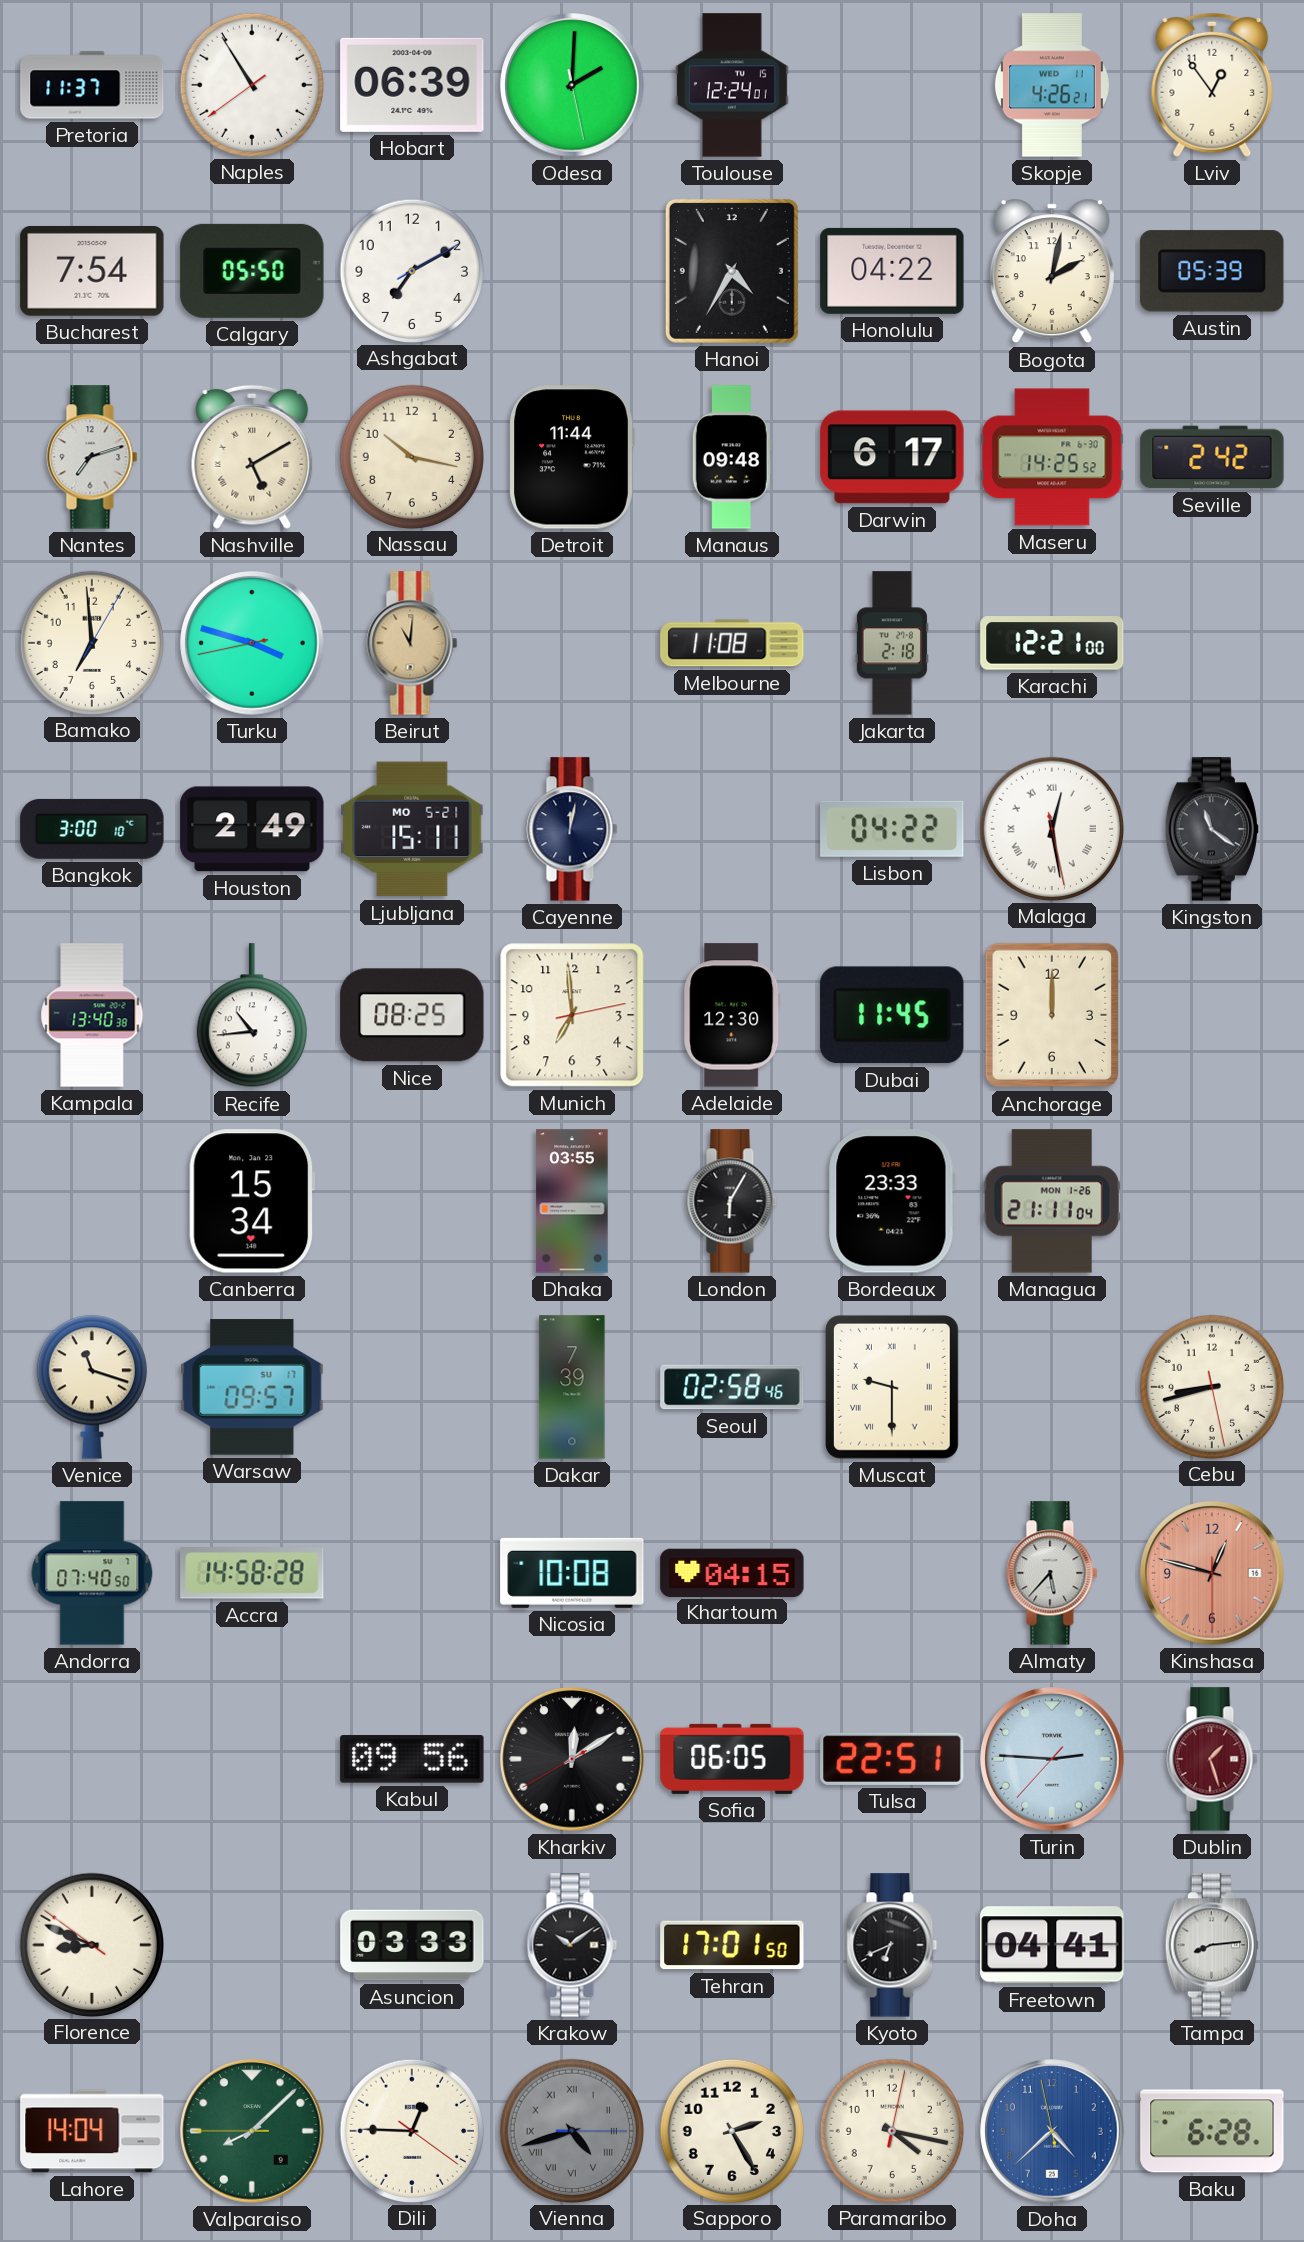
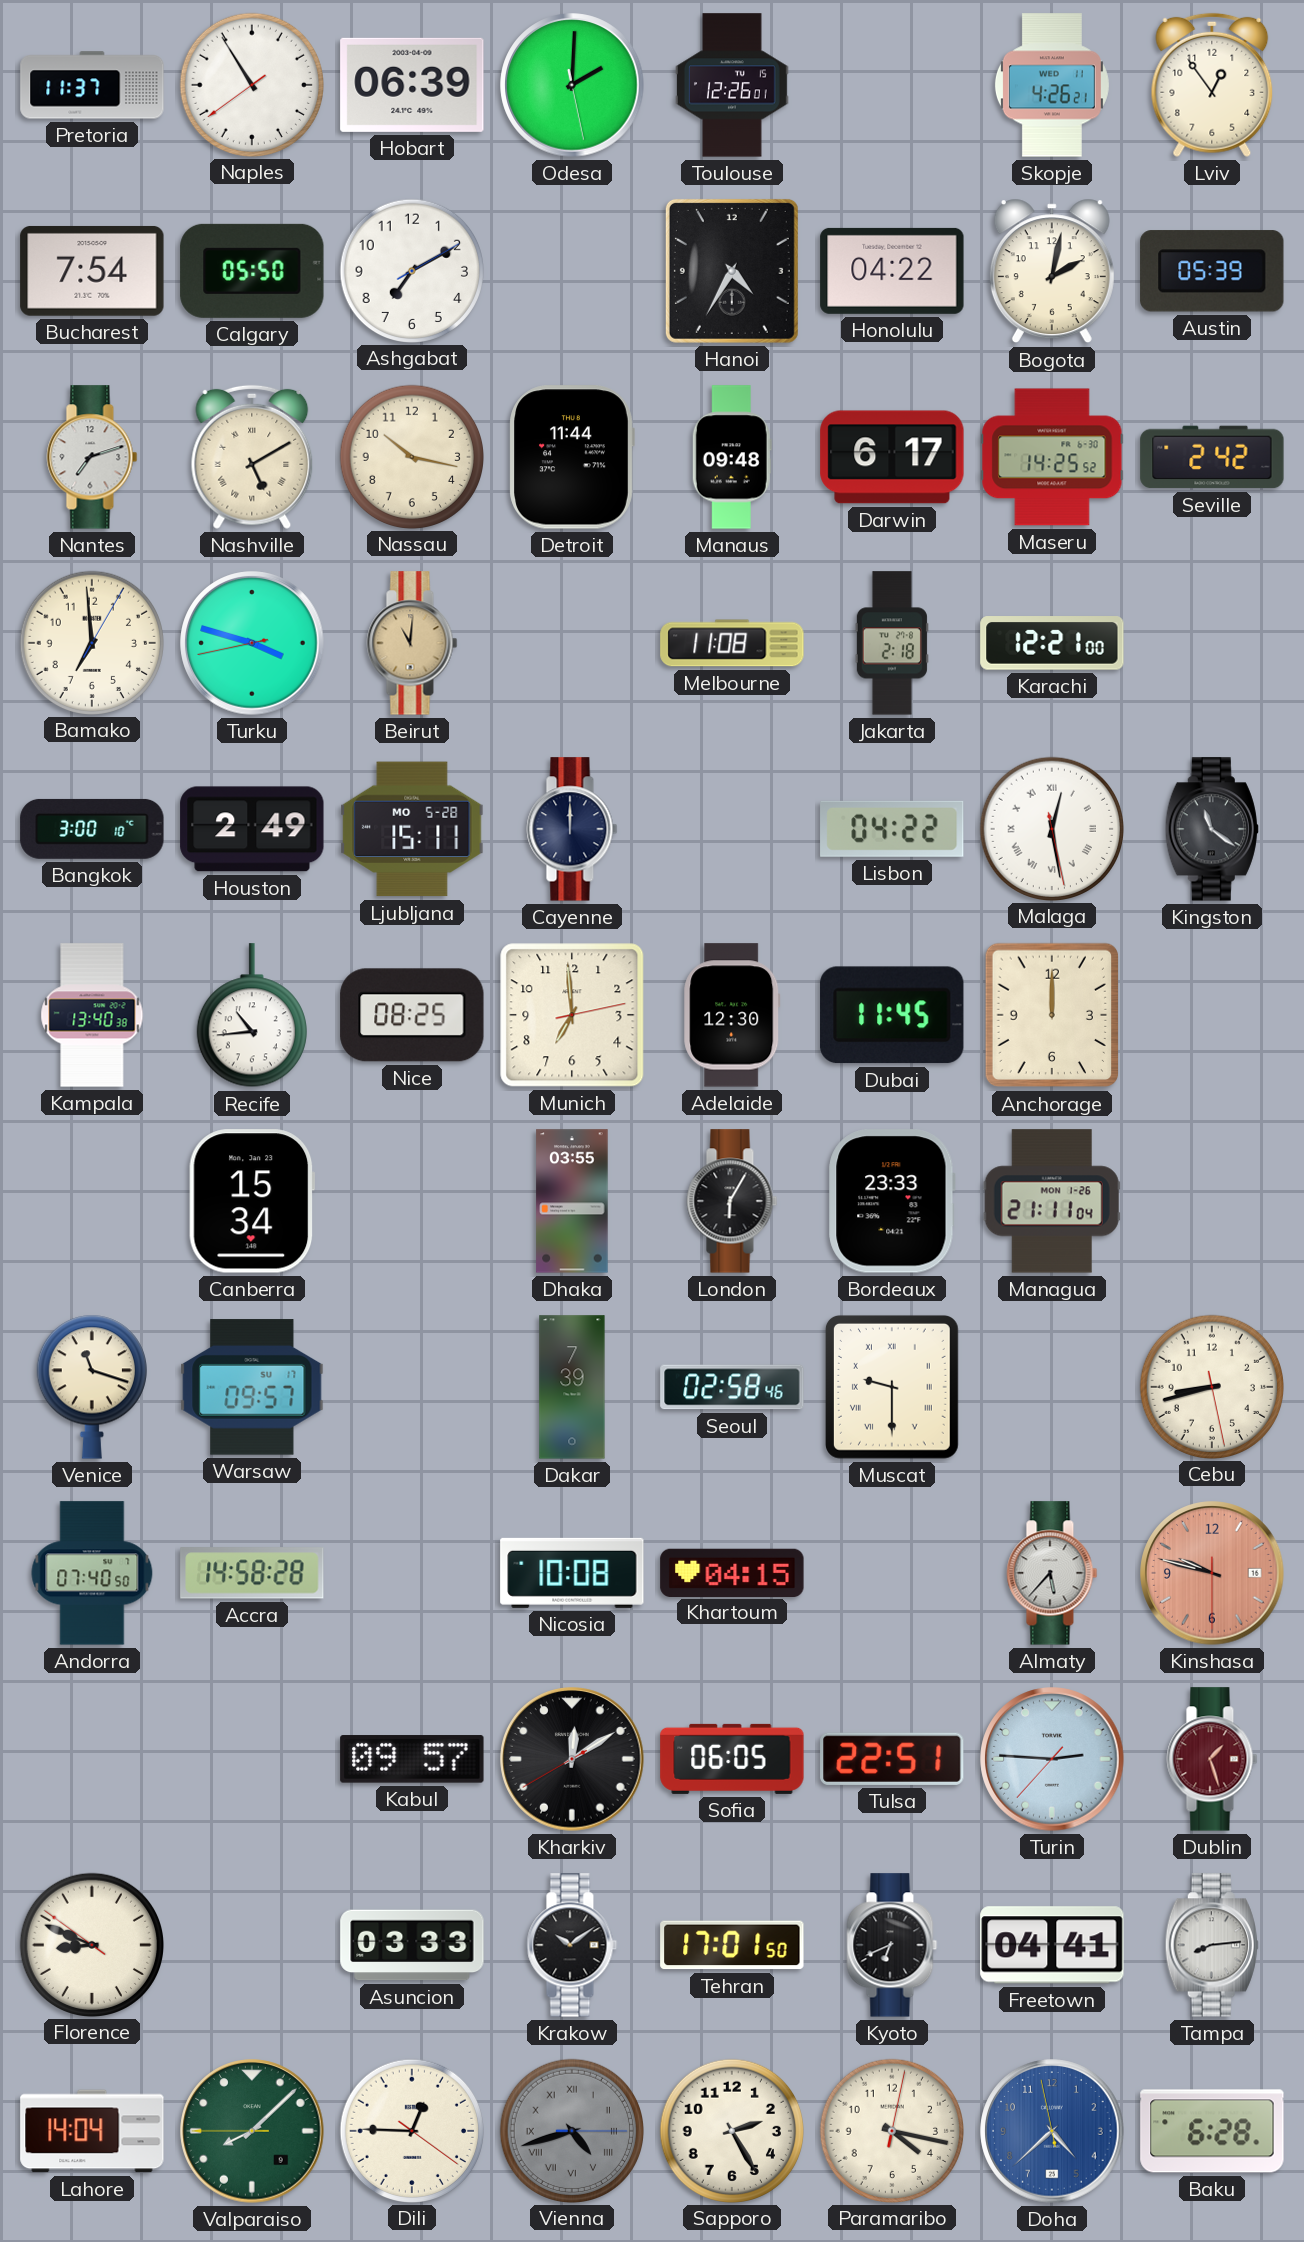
Toulouse: 12:24 -> 12:26 (733, 85)
Ljubljana date: MO 5-21 -> MO 5-28 (412, 829)
Cayenne: 12:02 -> 12:00 (572, 829)
Kinshasa: 12:47 -> 9:47 (1212, 1573)
Kabul: 09:56 -> 09:57 (412, 1759)
